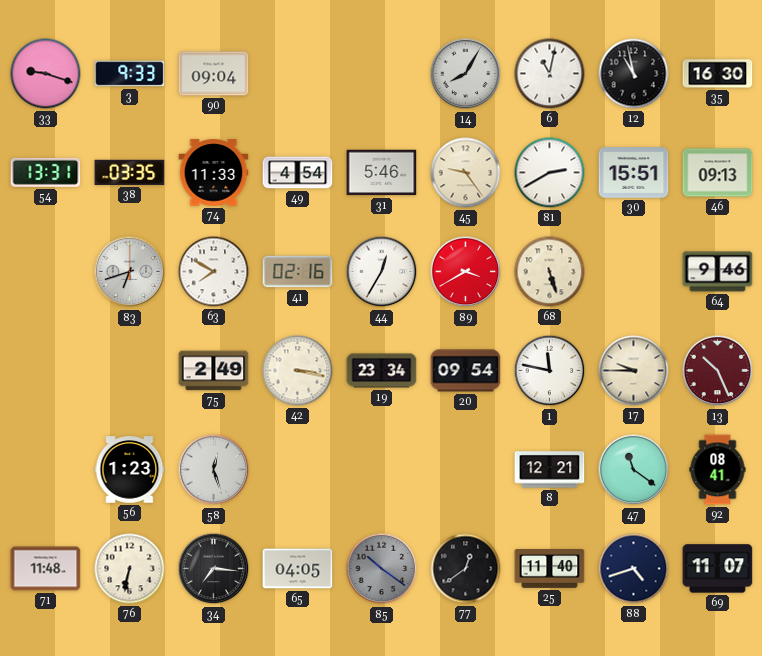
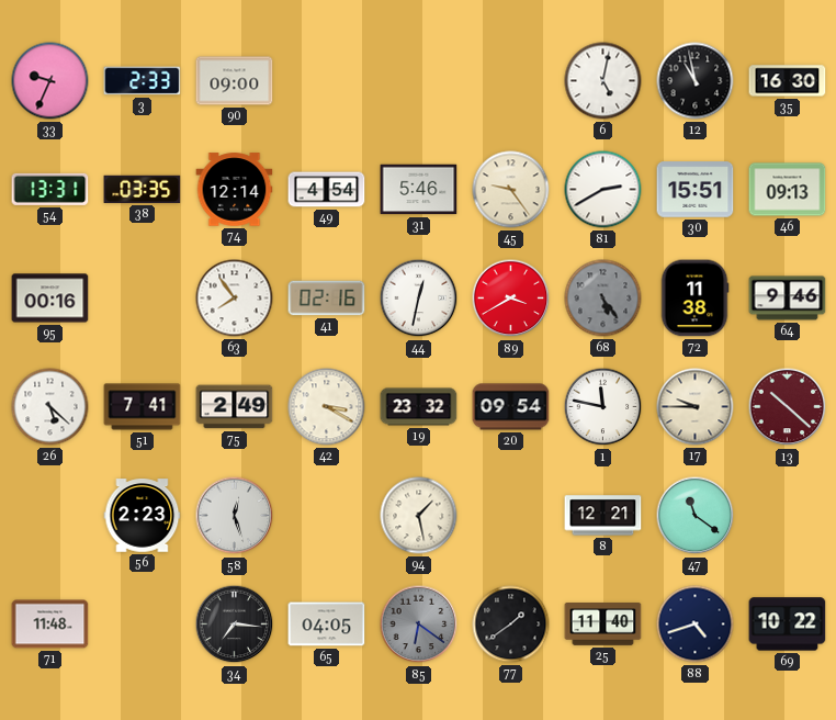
33: 9:18 -> 9:34 (50, 81)
3: 9:33 -> 2:33 (143, 81)
90: 09:04 -> 09:00 (235, 81)
14: 8:05 -> none (466, 74)
6: 11:02 -> 5:02 (603, 81)
74: 11:33 -> 12:14 (235, 190)
95: none -> 00:16 (50, 299)
83: 6:42 -> none (130, 272)
63: 7:50 -> 7:54 (235, 299)
44: 12:35 -> 12:32 (419, 299)
68: 5:27 -> 5:24 (603, 299)
68 dial: cream -> grey (603, 299)
72: none -> 11:38 (694, 299)
26: none -> 5:22 (50, 407)
51: none -> 7:41 (143, 407)
42: 3:17 -> 3:20 (327, 407)
19: 23:34 -> 23:32 (419, 407)
13: 10:26 -> 10:22 (788, 407)
56: 1:23 -> 2:23 (143, 516)
94: none -> 1:28 (419, 516)
92: 08:41 -> none (718, 470)
76: 6:32 -> none (130, 569)
85: 10:21 -> 6:21 (419, 625)
77: 12:39 -> 1:39 (511, 625)
69: 11:07 -> 10:22 (788, 625)
